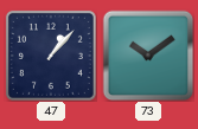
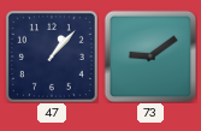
73: 10:09 -> 9:09 (150, 56)
